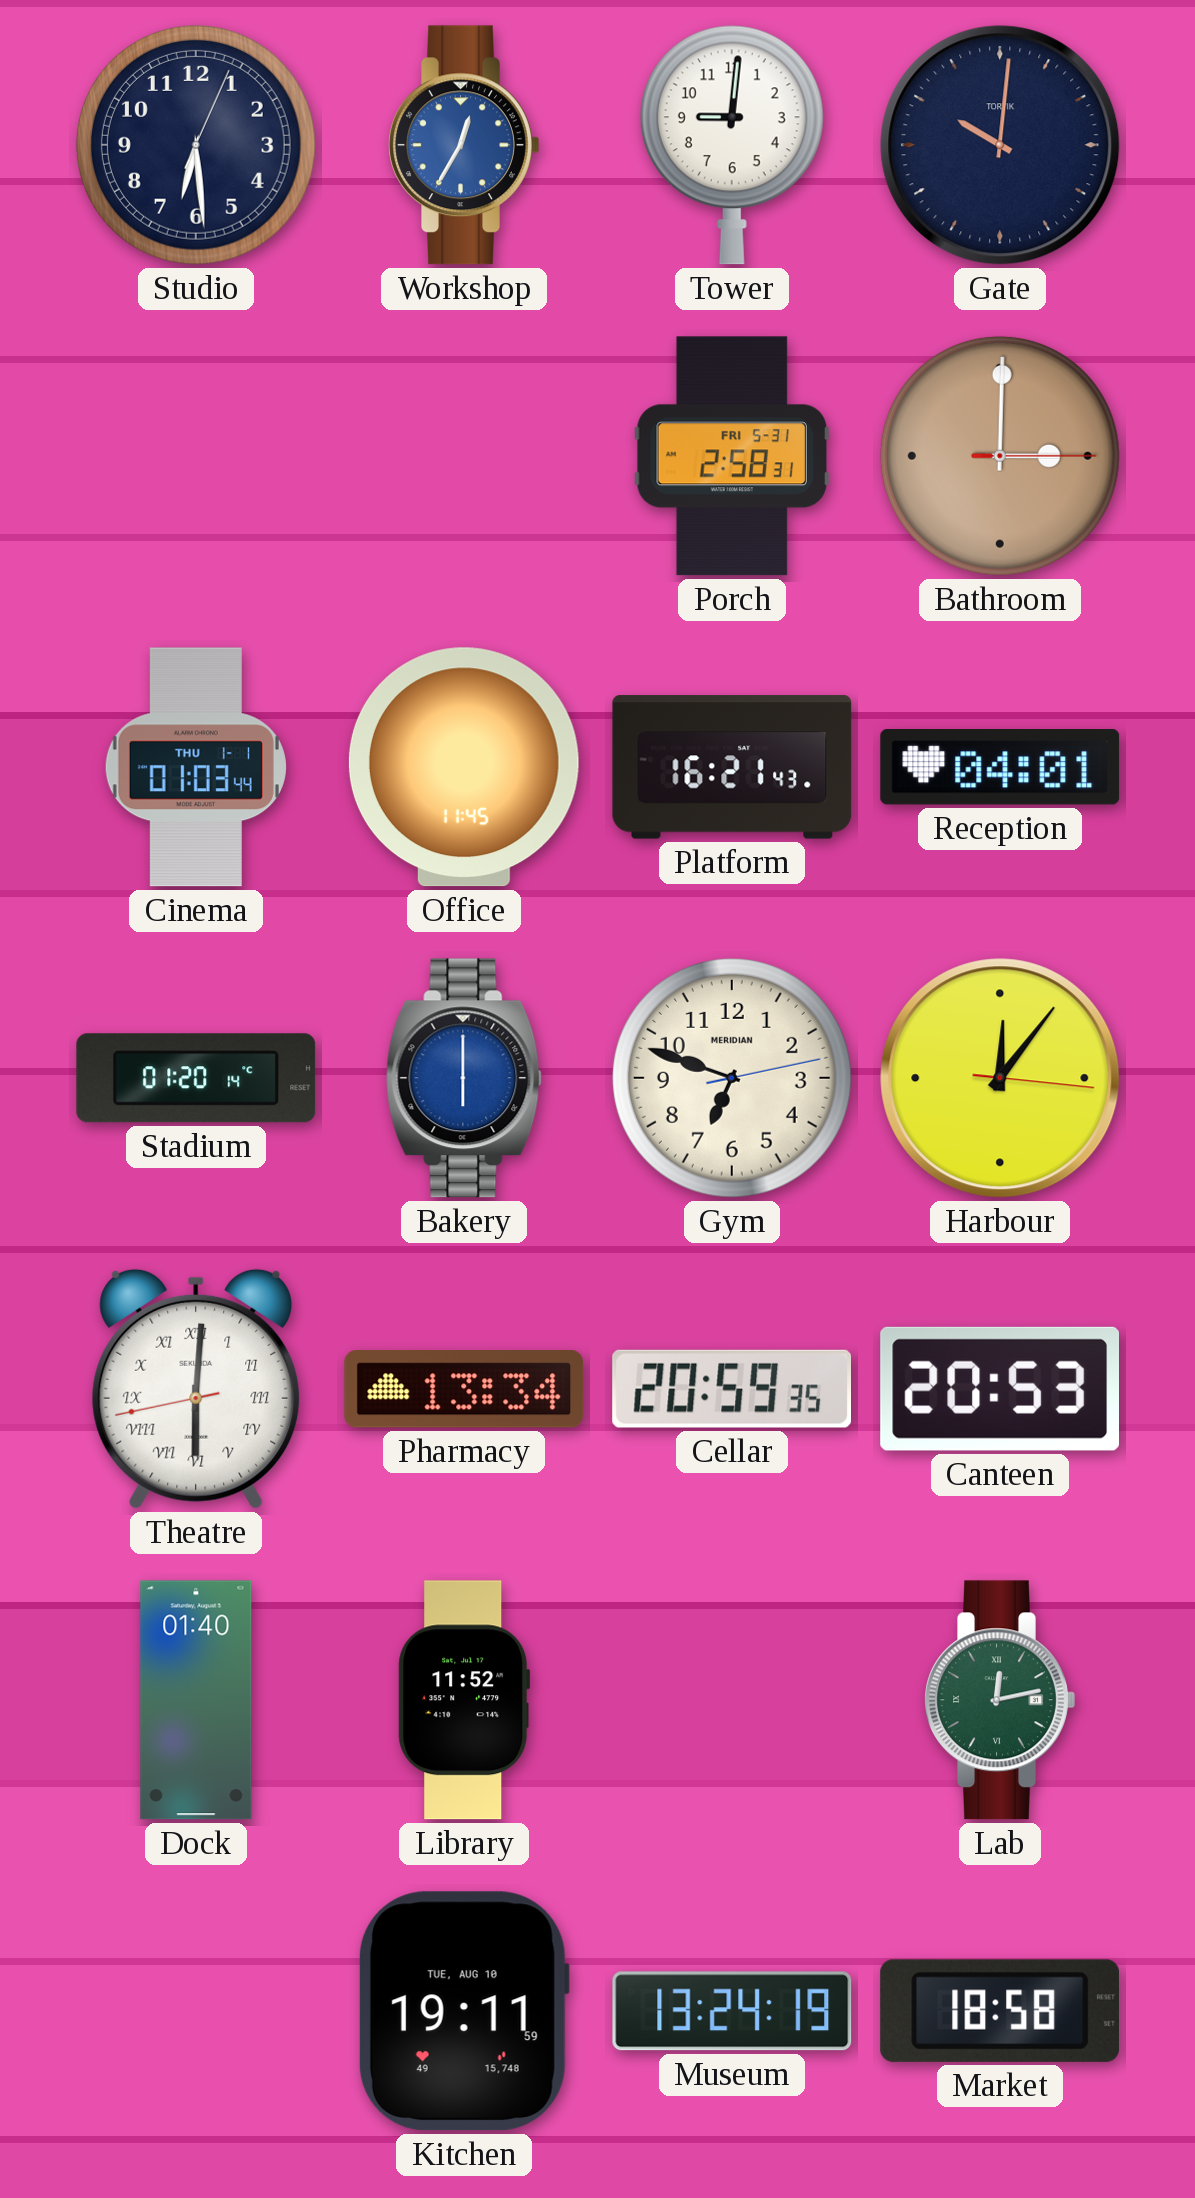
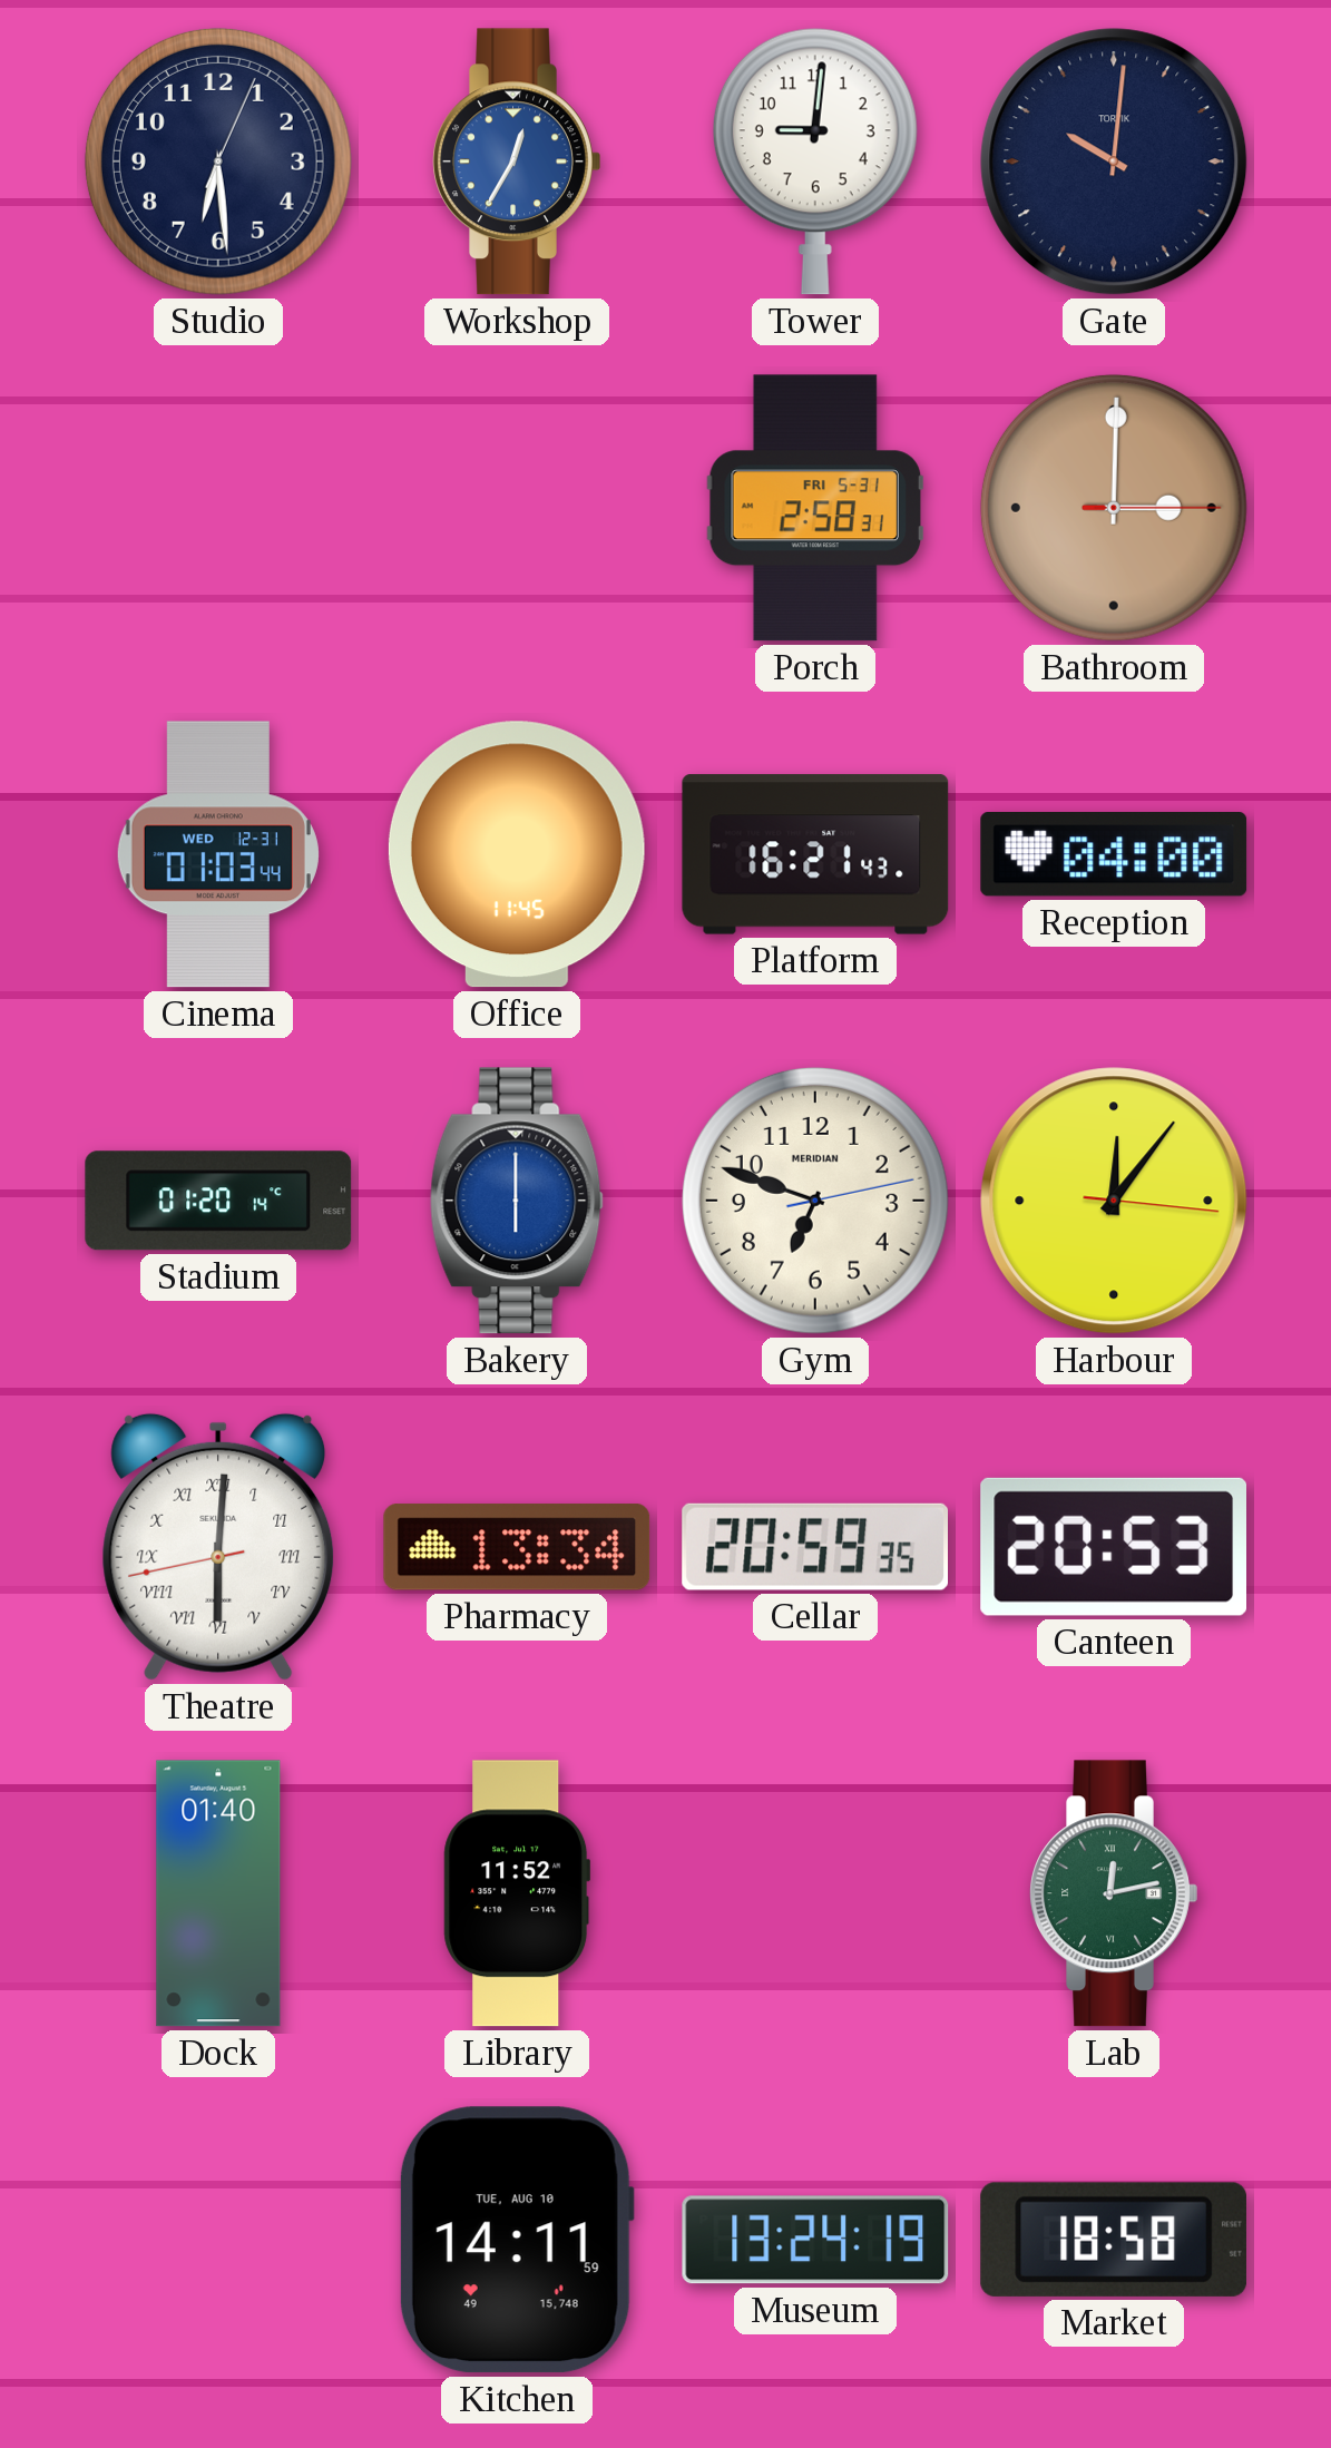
Cinema date: THU 1-1 -> WED 12-31 (218, 854)
Reception: 04:01 -> 04:00 (1114, 855)
Kitchen: 19:11 -> 14:11 (517, 2240)
